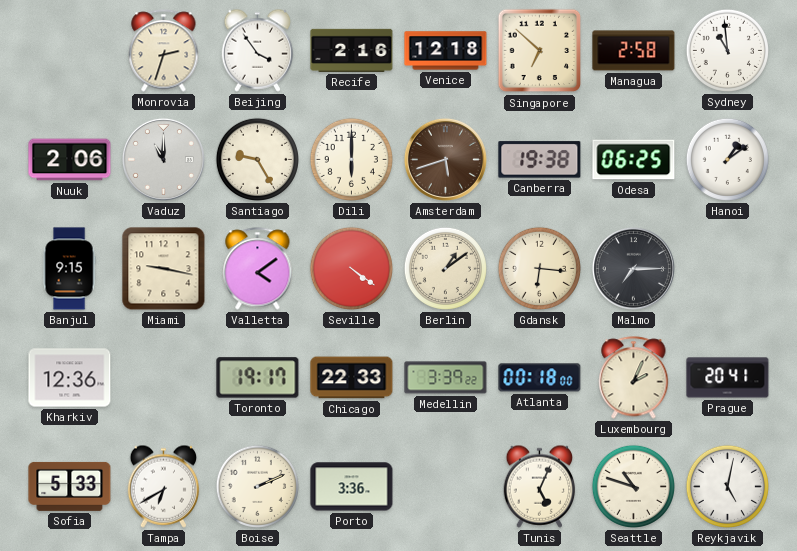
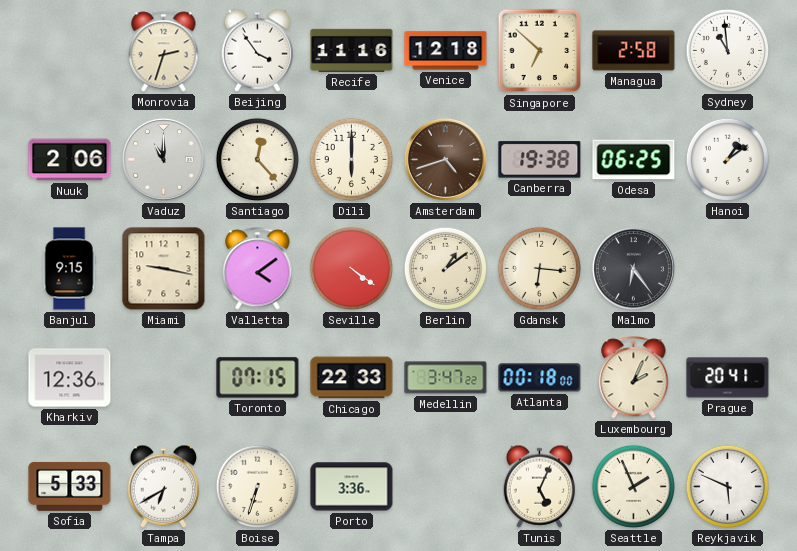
Recife: 2:16 -> 11:16 (352, 50)
Santiago: 9:25 -> 12:23 (257, 159)
Amsterdam: 5:42 -> 4:42 (445, 159)
Malmo: 7:15 -> 6:24 (633, 268)
Toronto: 19:17 -> 07:15 (258, 378)
Medellin: 3:39 -> 3:47 (446, 378)
Boise: 2:11 -> 6:33 (257, 486)
Seattle: 10:48 -> 1:56 (633, 486)
Reykjavik: 5:02 -> 5:49 (727, 486)
